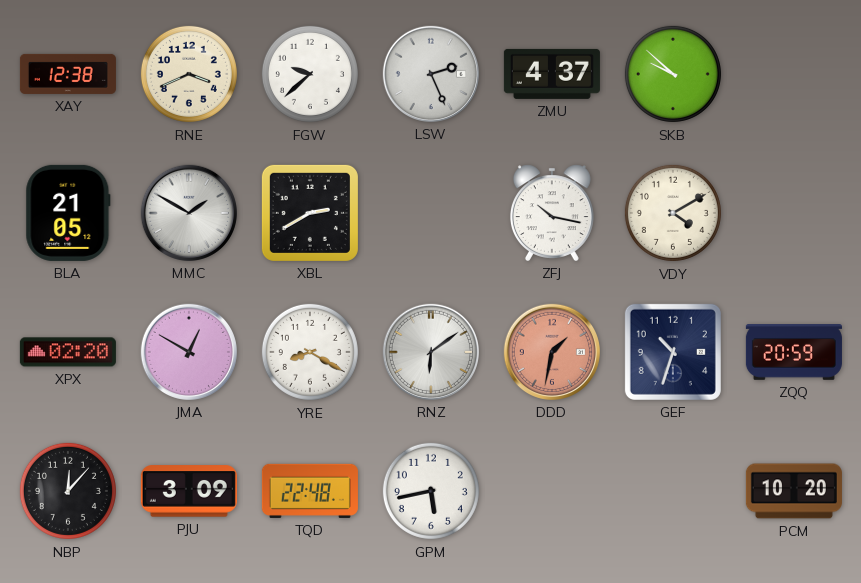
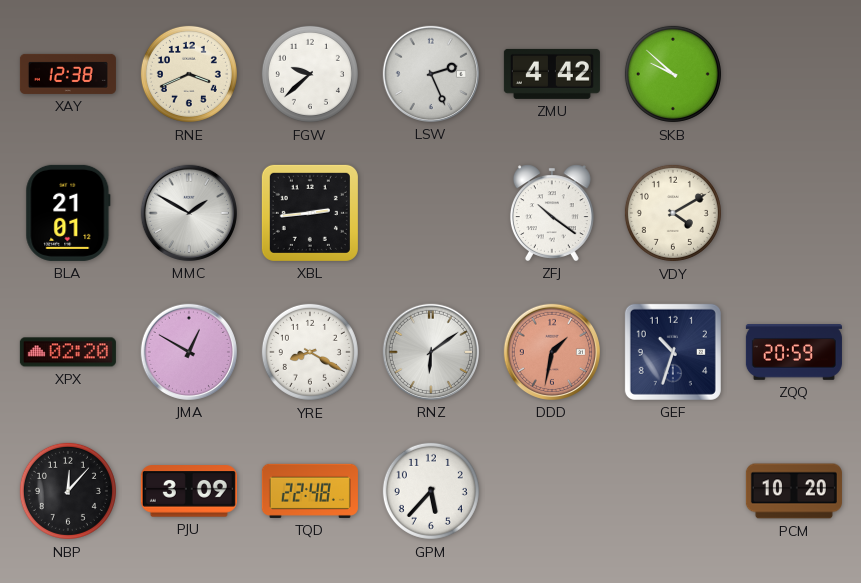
ZMU: 4:37 -> 4:42 (552, 74)
BLA: 21:05 -> 21:01 (68, 213)
XBL: 2:40 -> 2:44 (310, 213)
ZFJ: 10:17 -> 10:21 (552, 213)
GPM: 5:43 -> 5:37 (431, 491)
